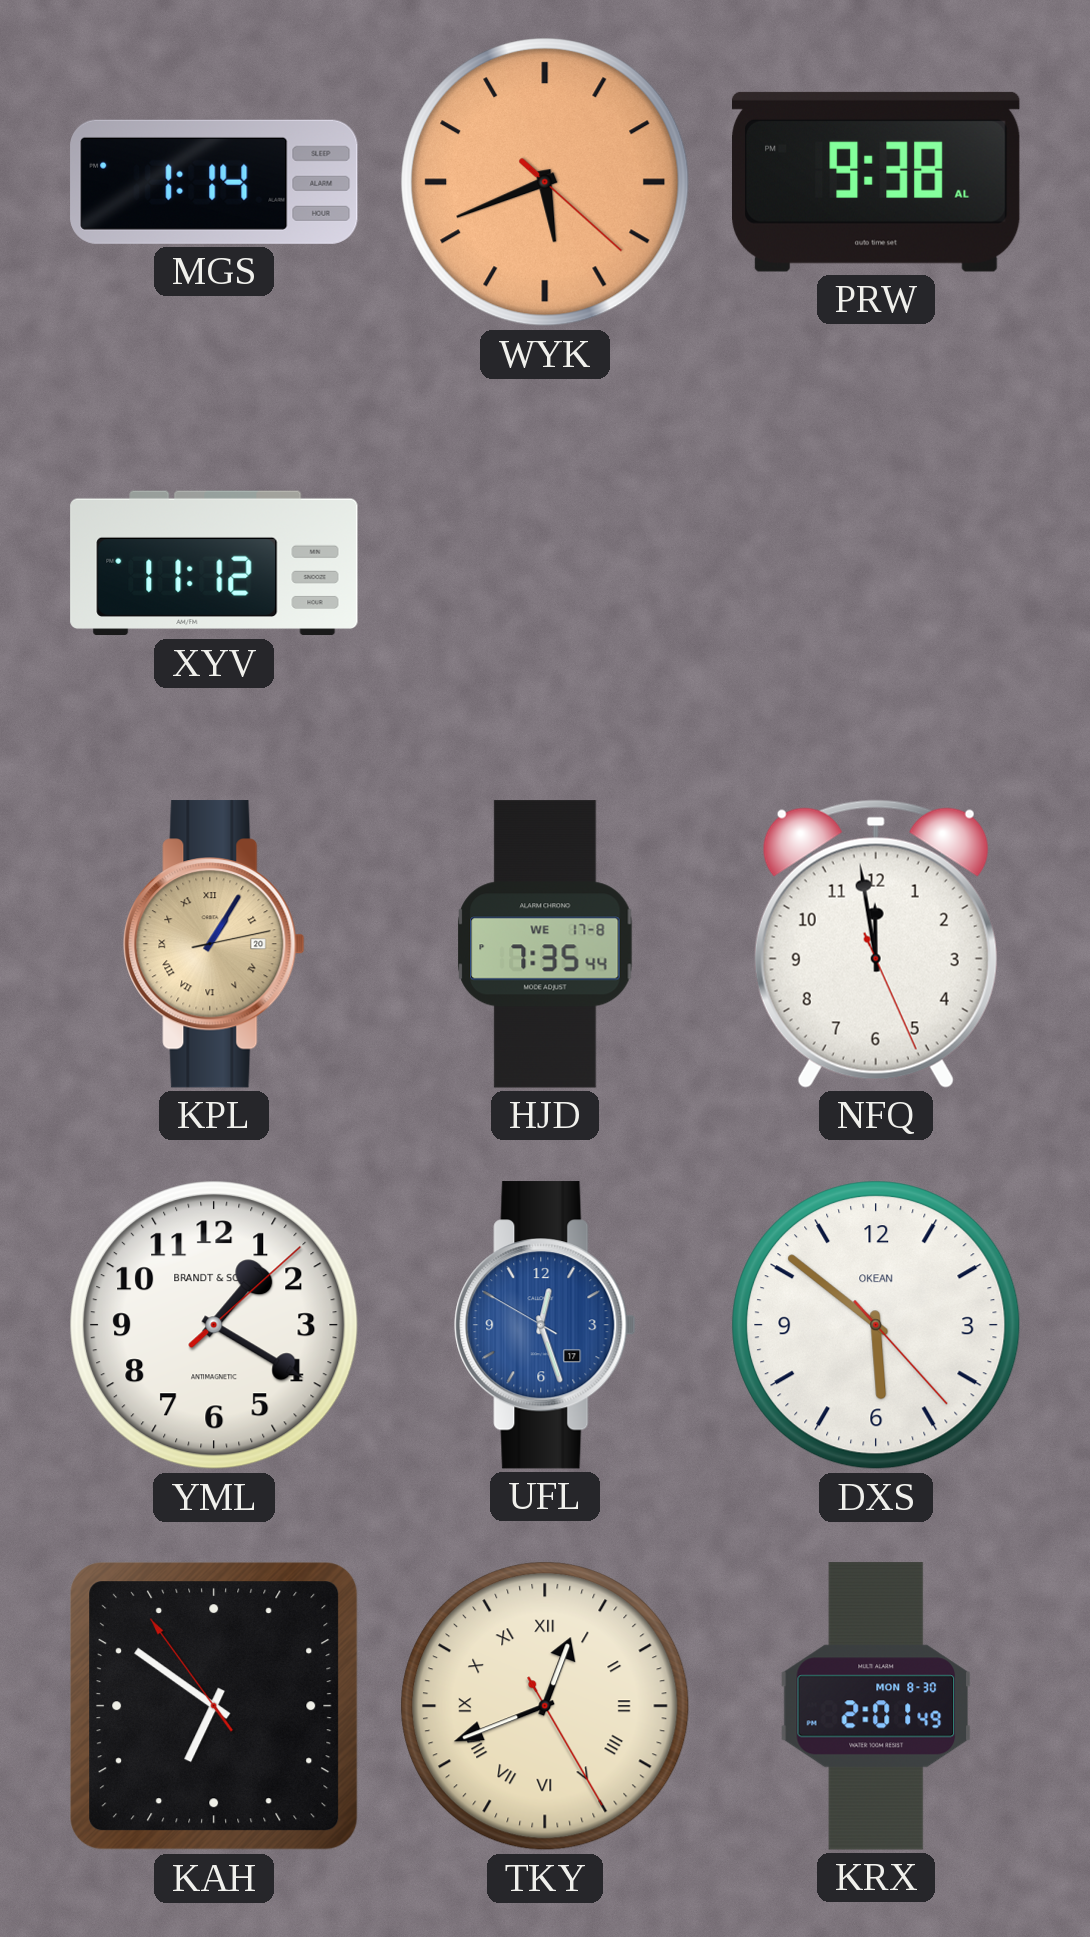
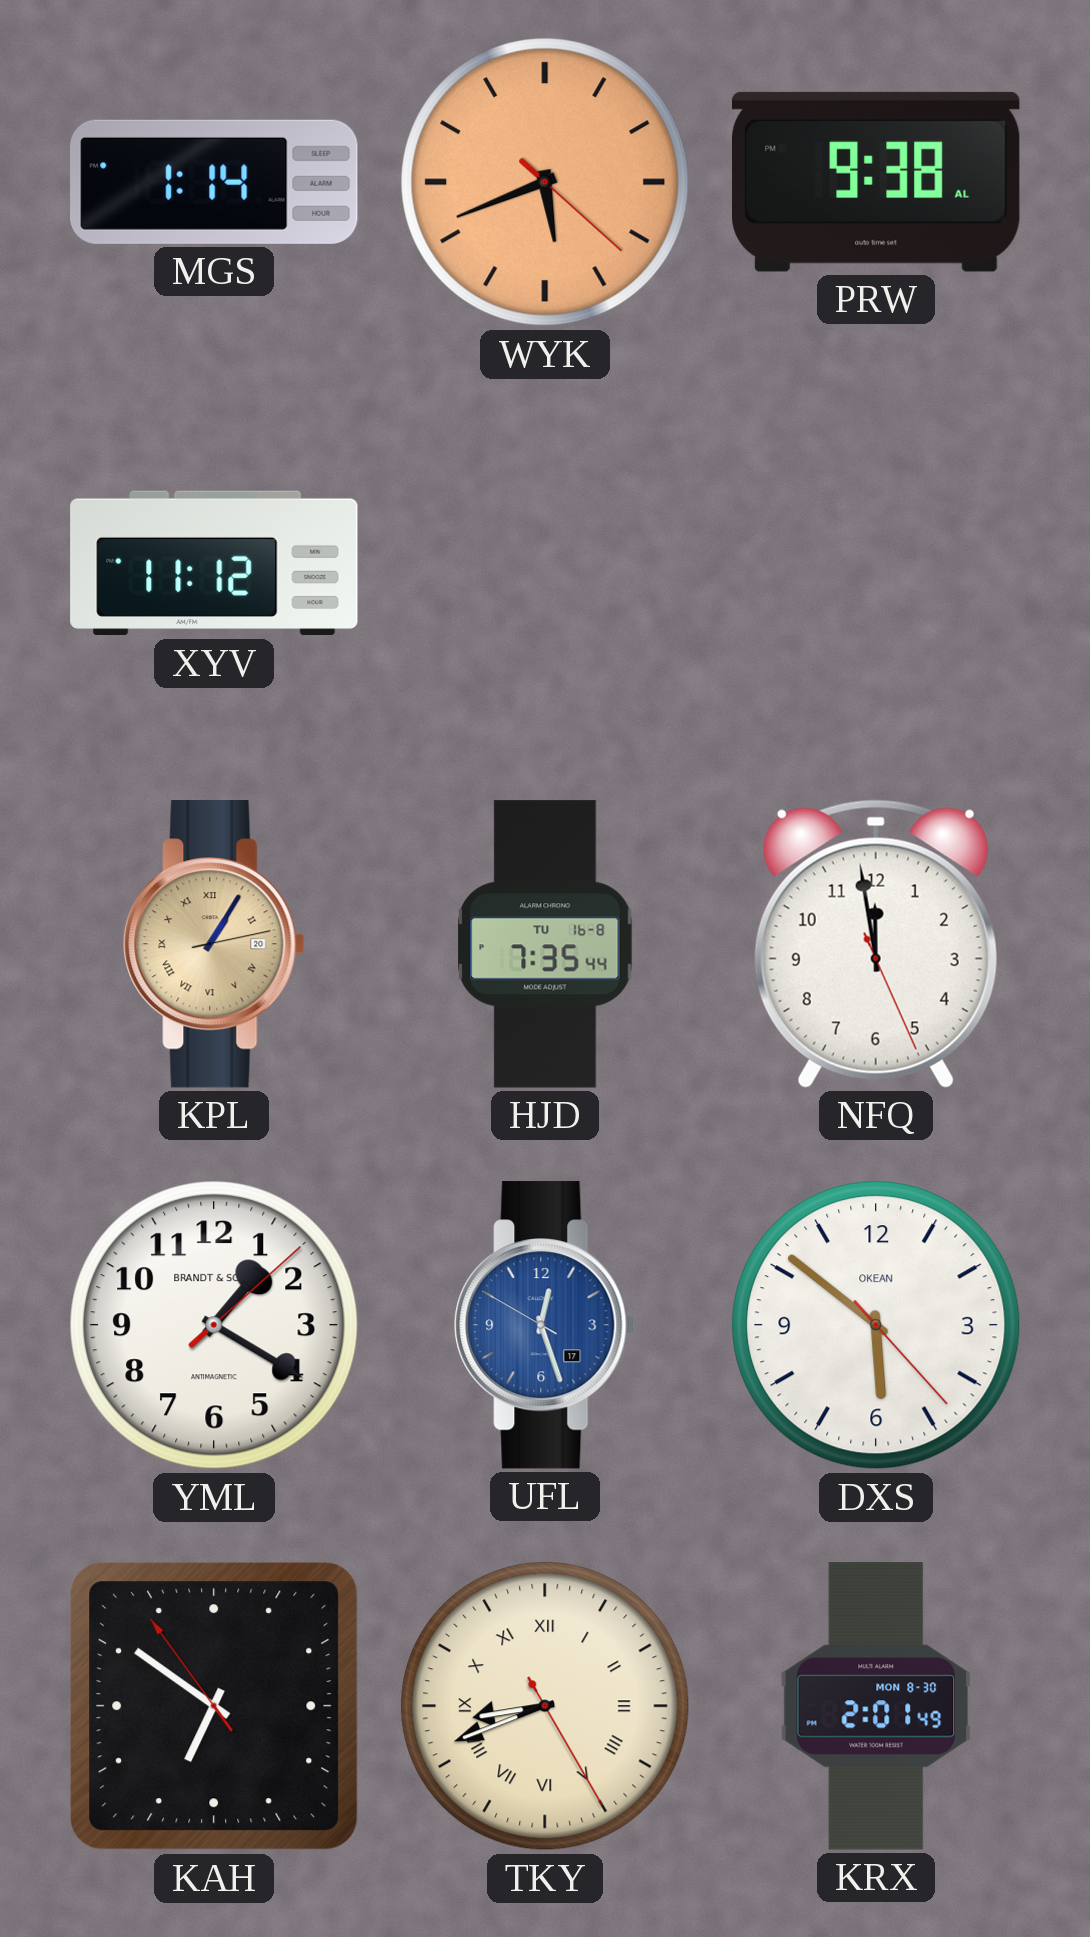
HJD date: WE 17-8 -> TU 16-8 (545, 944)
TKY: 12:41 -> 8:41 (545, 1706)
